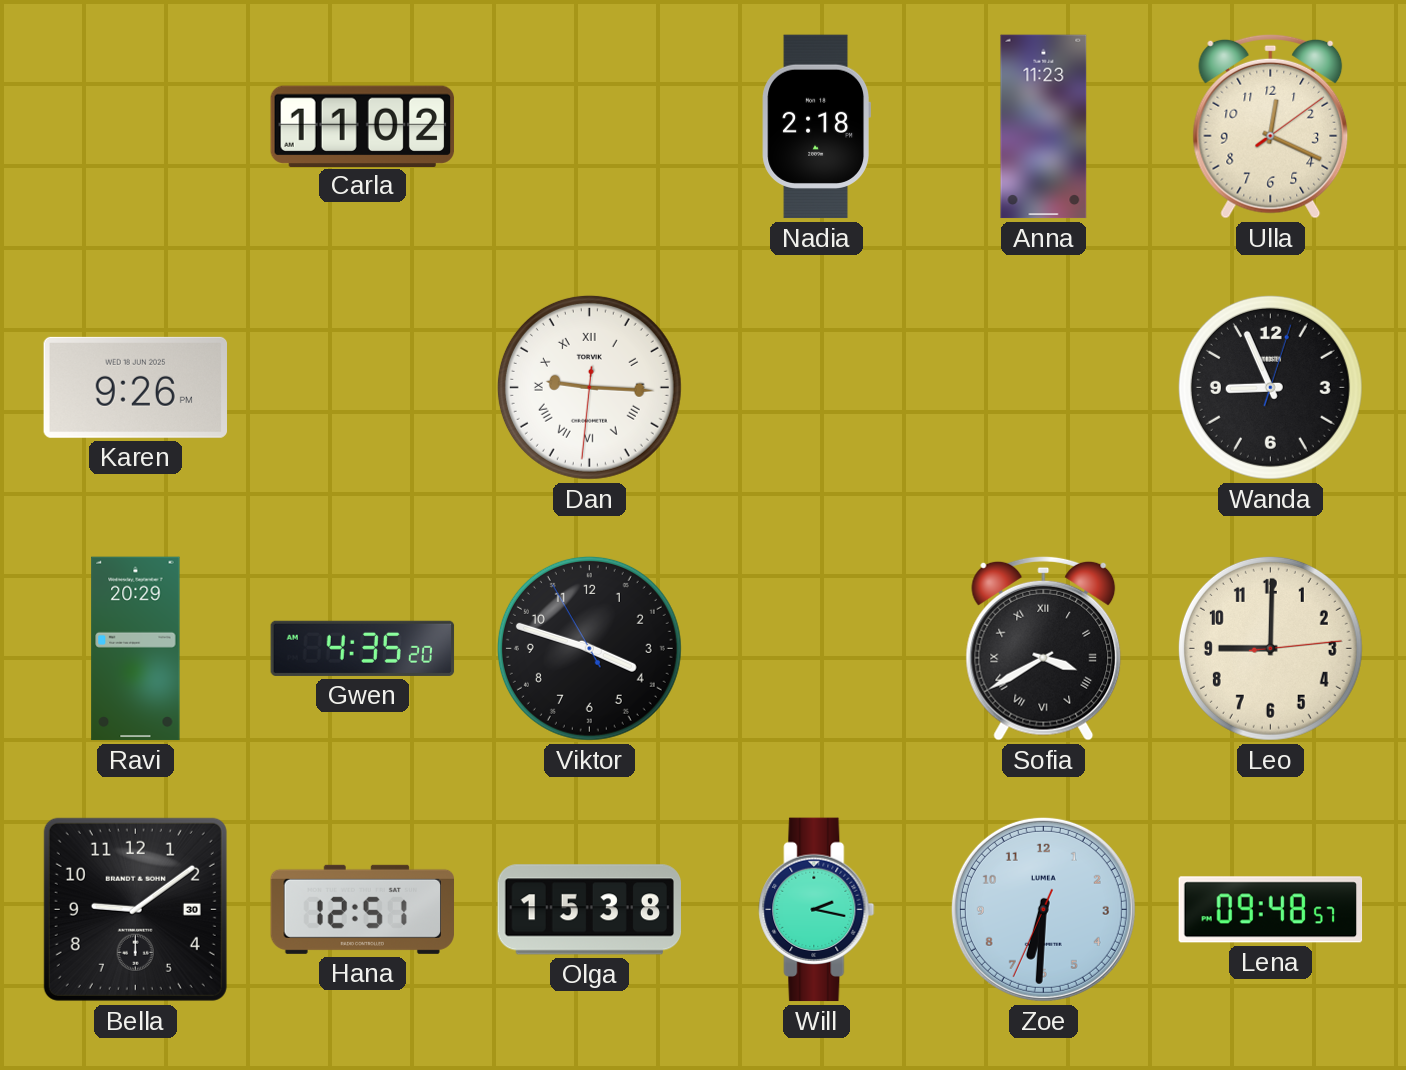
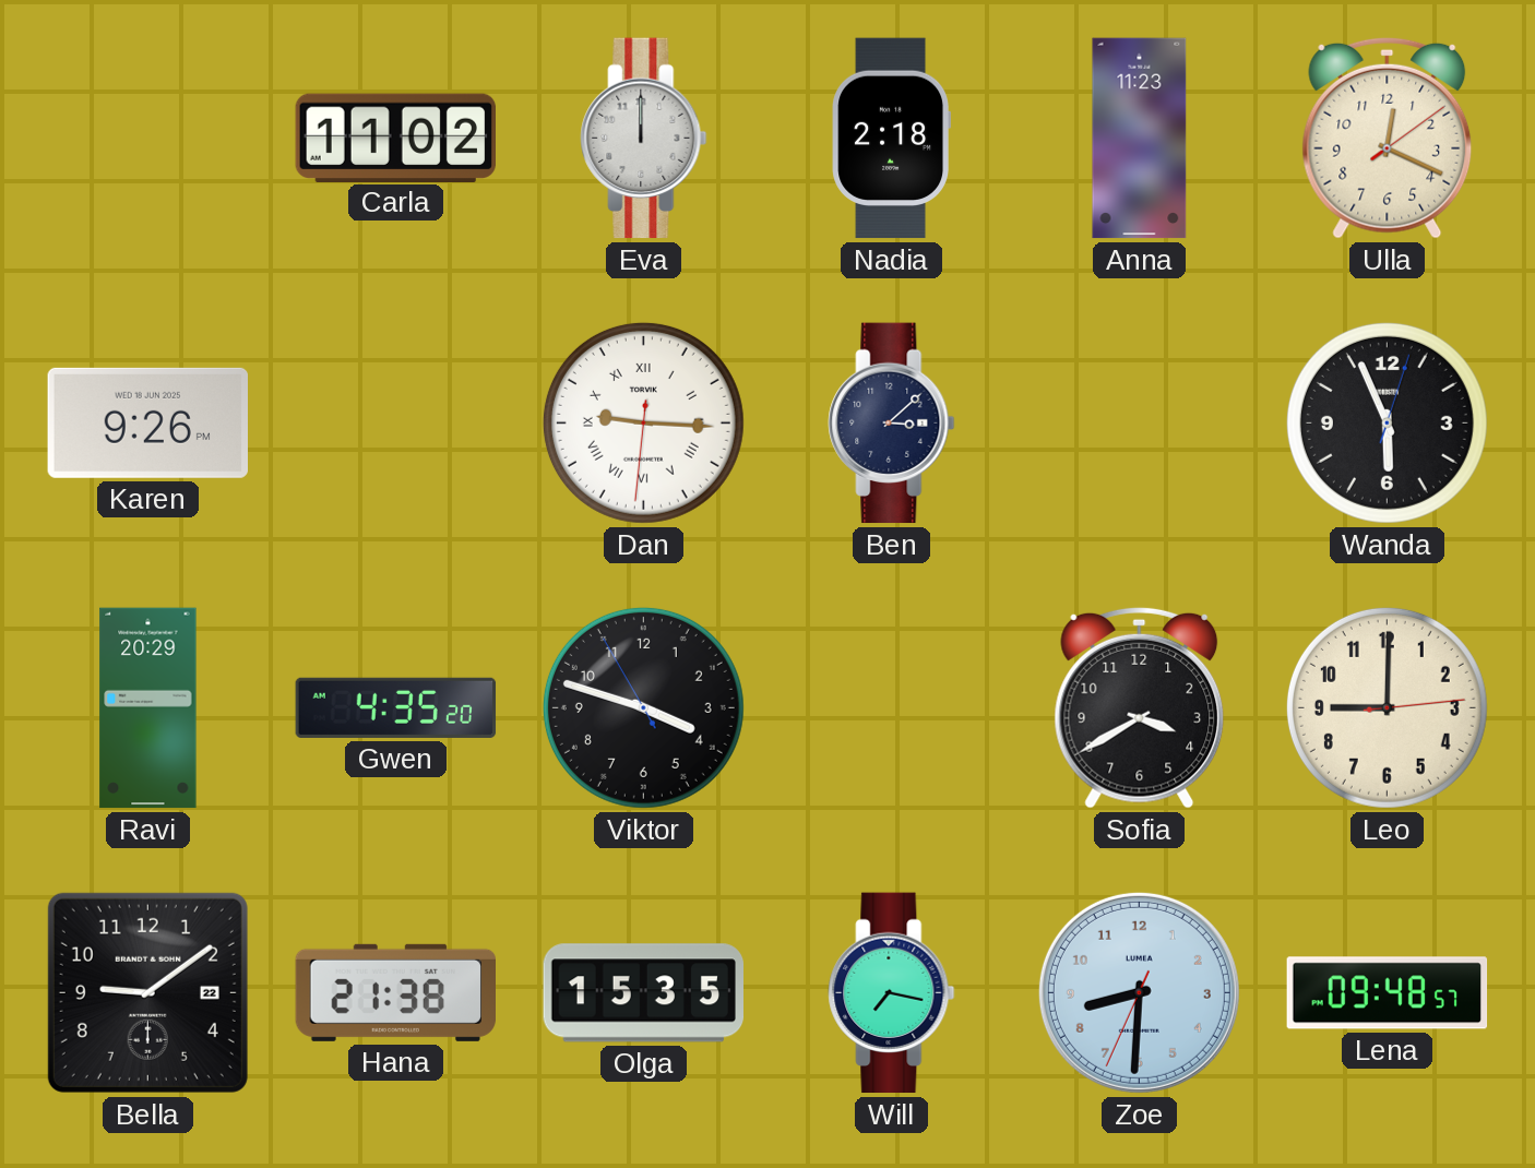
Eva: none -> 12:00 (644, 139)
Ben: none -> 3:08 (892, 424)
Wanda: 8:56 -> 5:56 (1387, 422)
Sofia numerals: Roman -> Arabic (1140, 707)
Bella date: 30 -> 22 (147, 992)
Hana: 12:51 -> 21:38 (395, 992)
Olga: 15:38 -> 15:35 (643, 993)
Will: 2:17 -> 7:17 (892, 993)
Zoe: 6:30 -> 8:30 (1139, 992)
